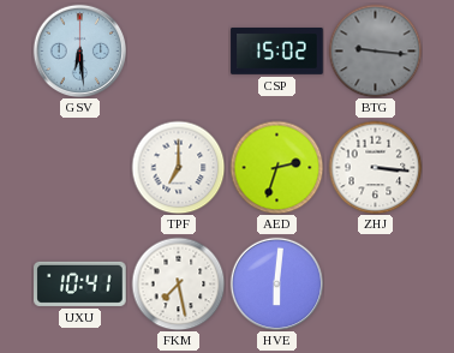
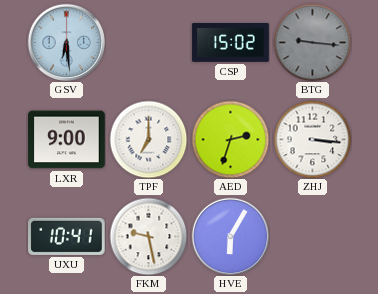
LXR: none -> 9:00 (67, 140)
FKM: 7:28 -> 9:28 (148, 236)
HVE: 6:01 -> 6:05 (230, 236)
